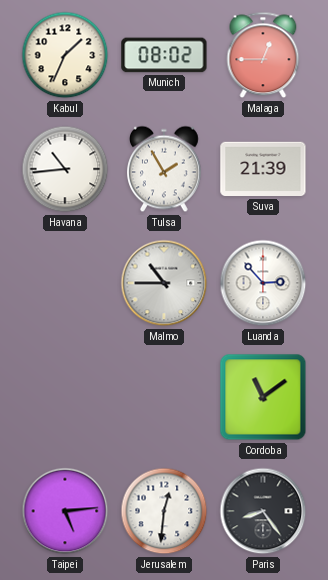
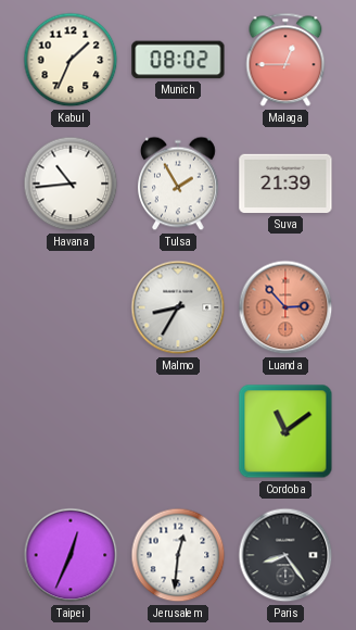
Malmo: 10:45 -> 8:35 (178, 307)
Luanda dial: white -> salmon (285, 307)
Taipei: 5:14 -> 12:34 (71, 555)
